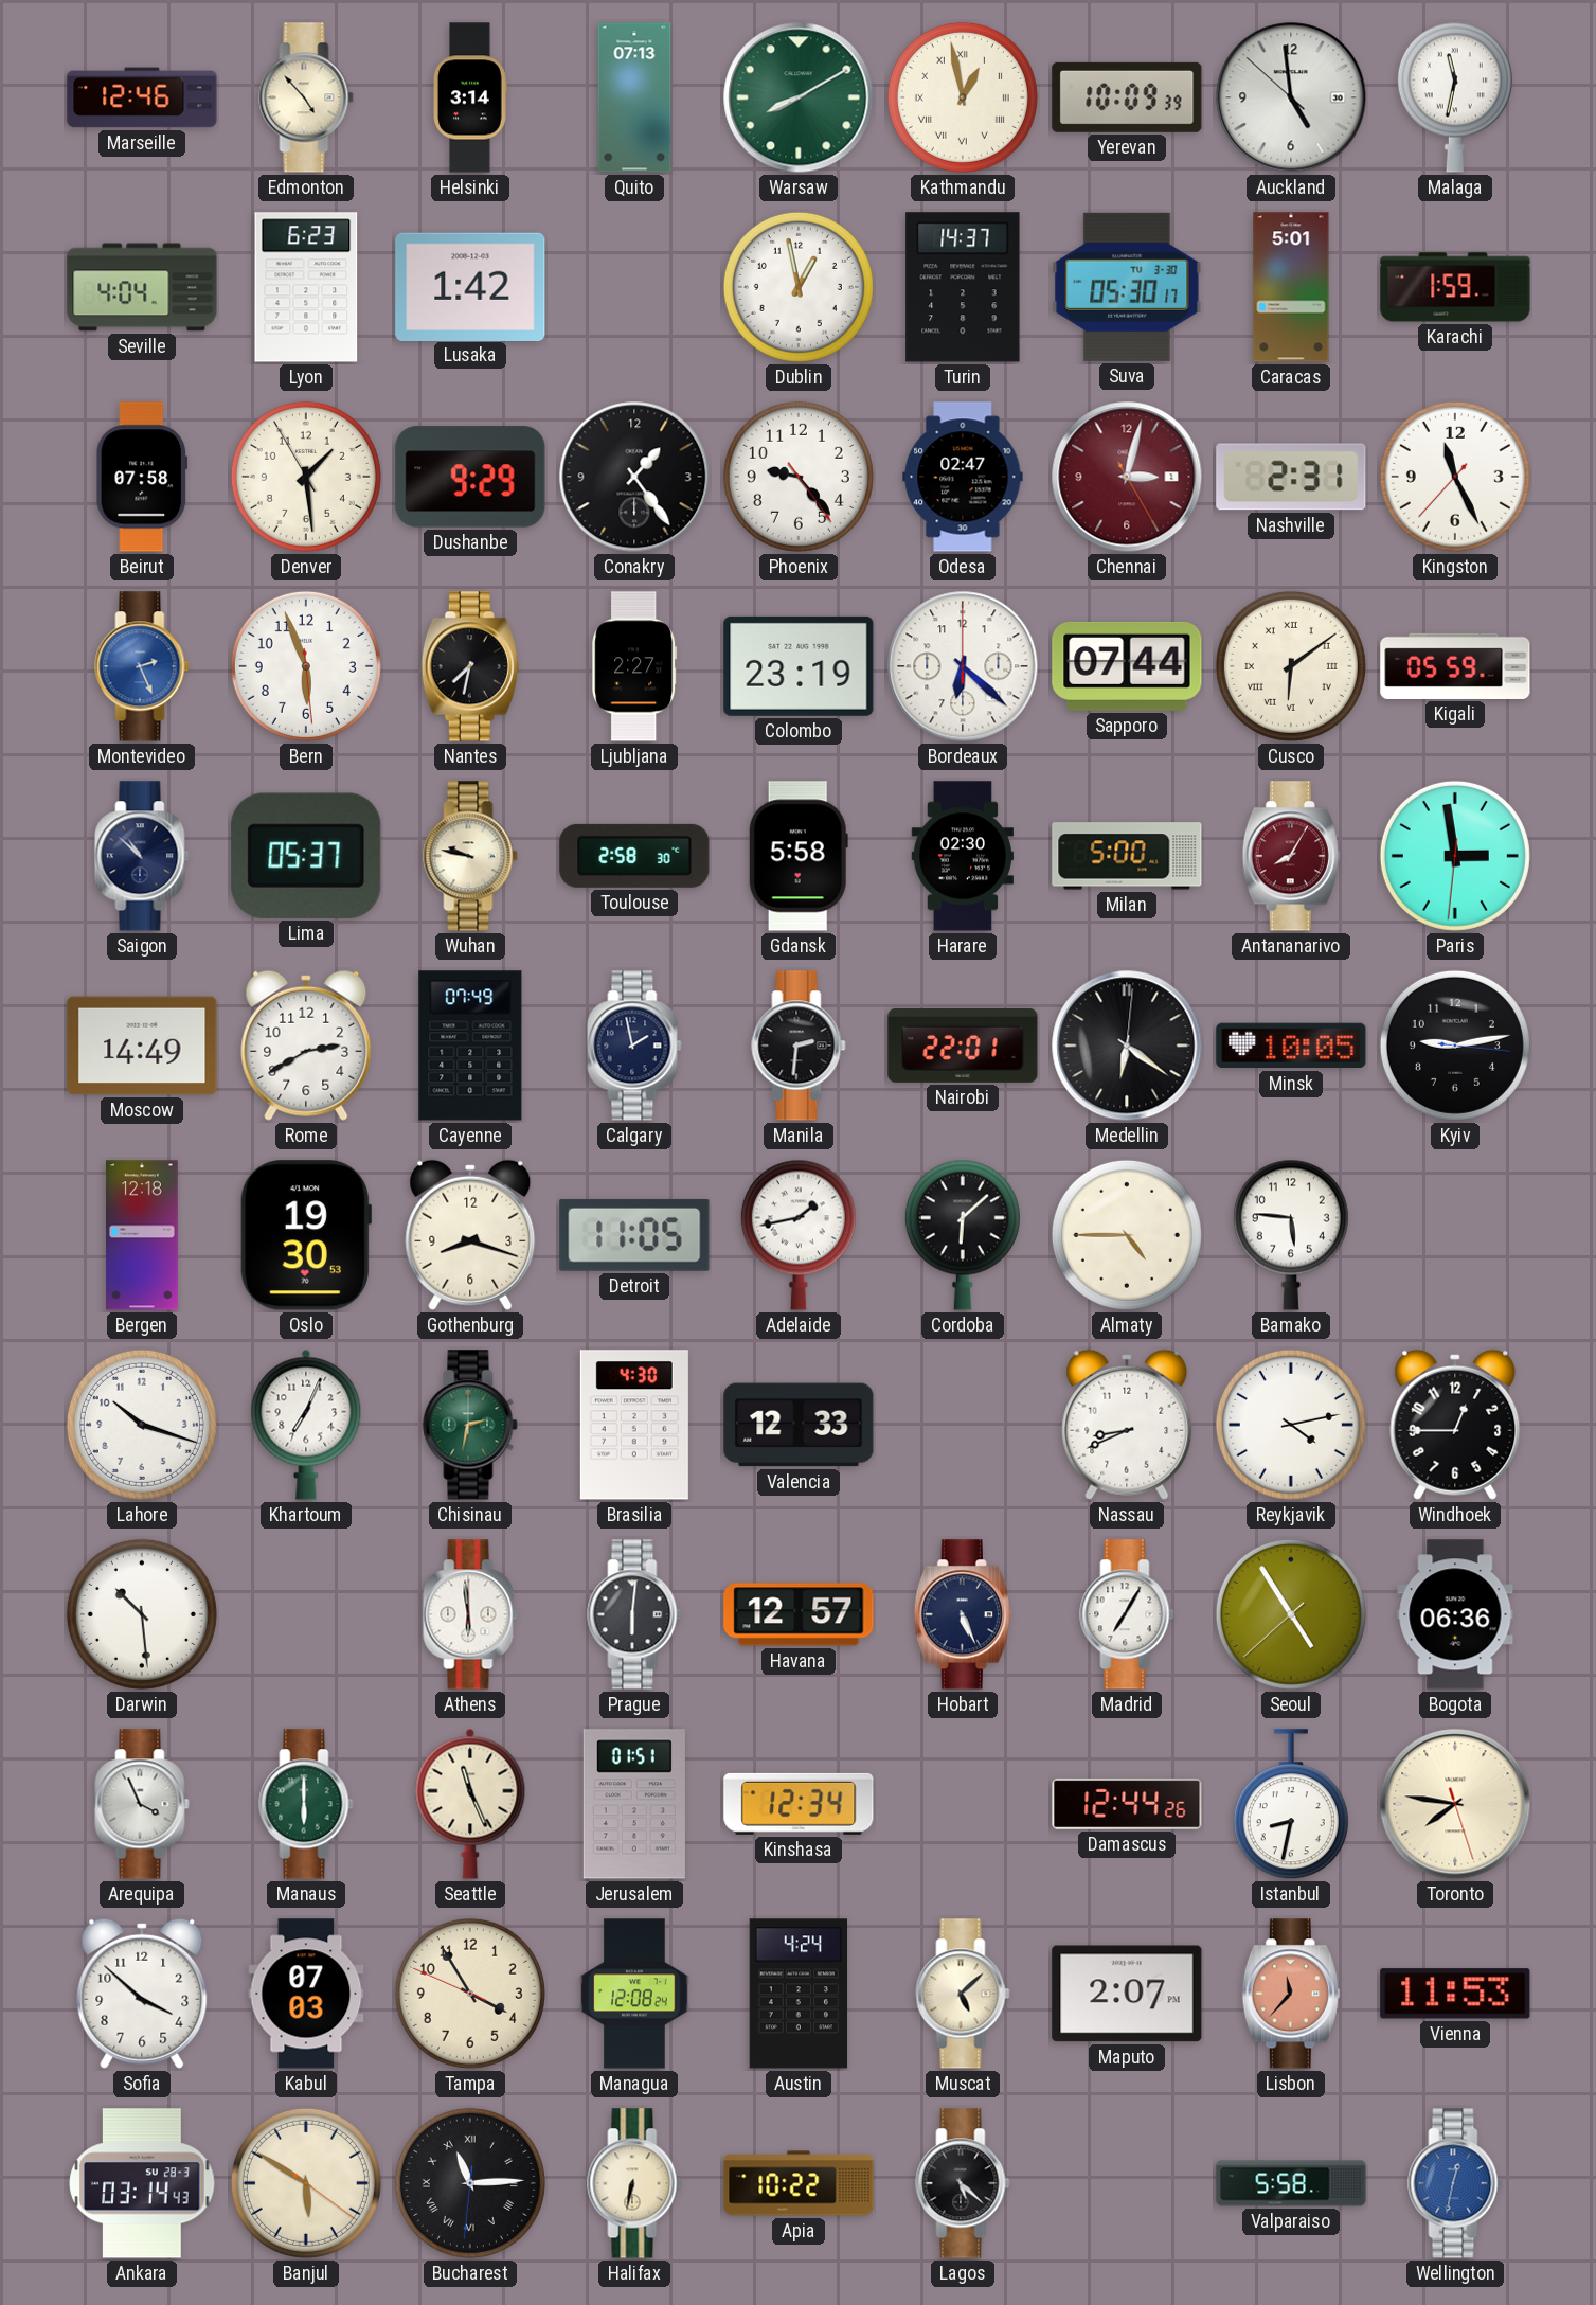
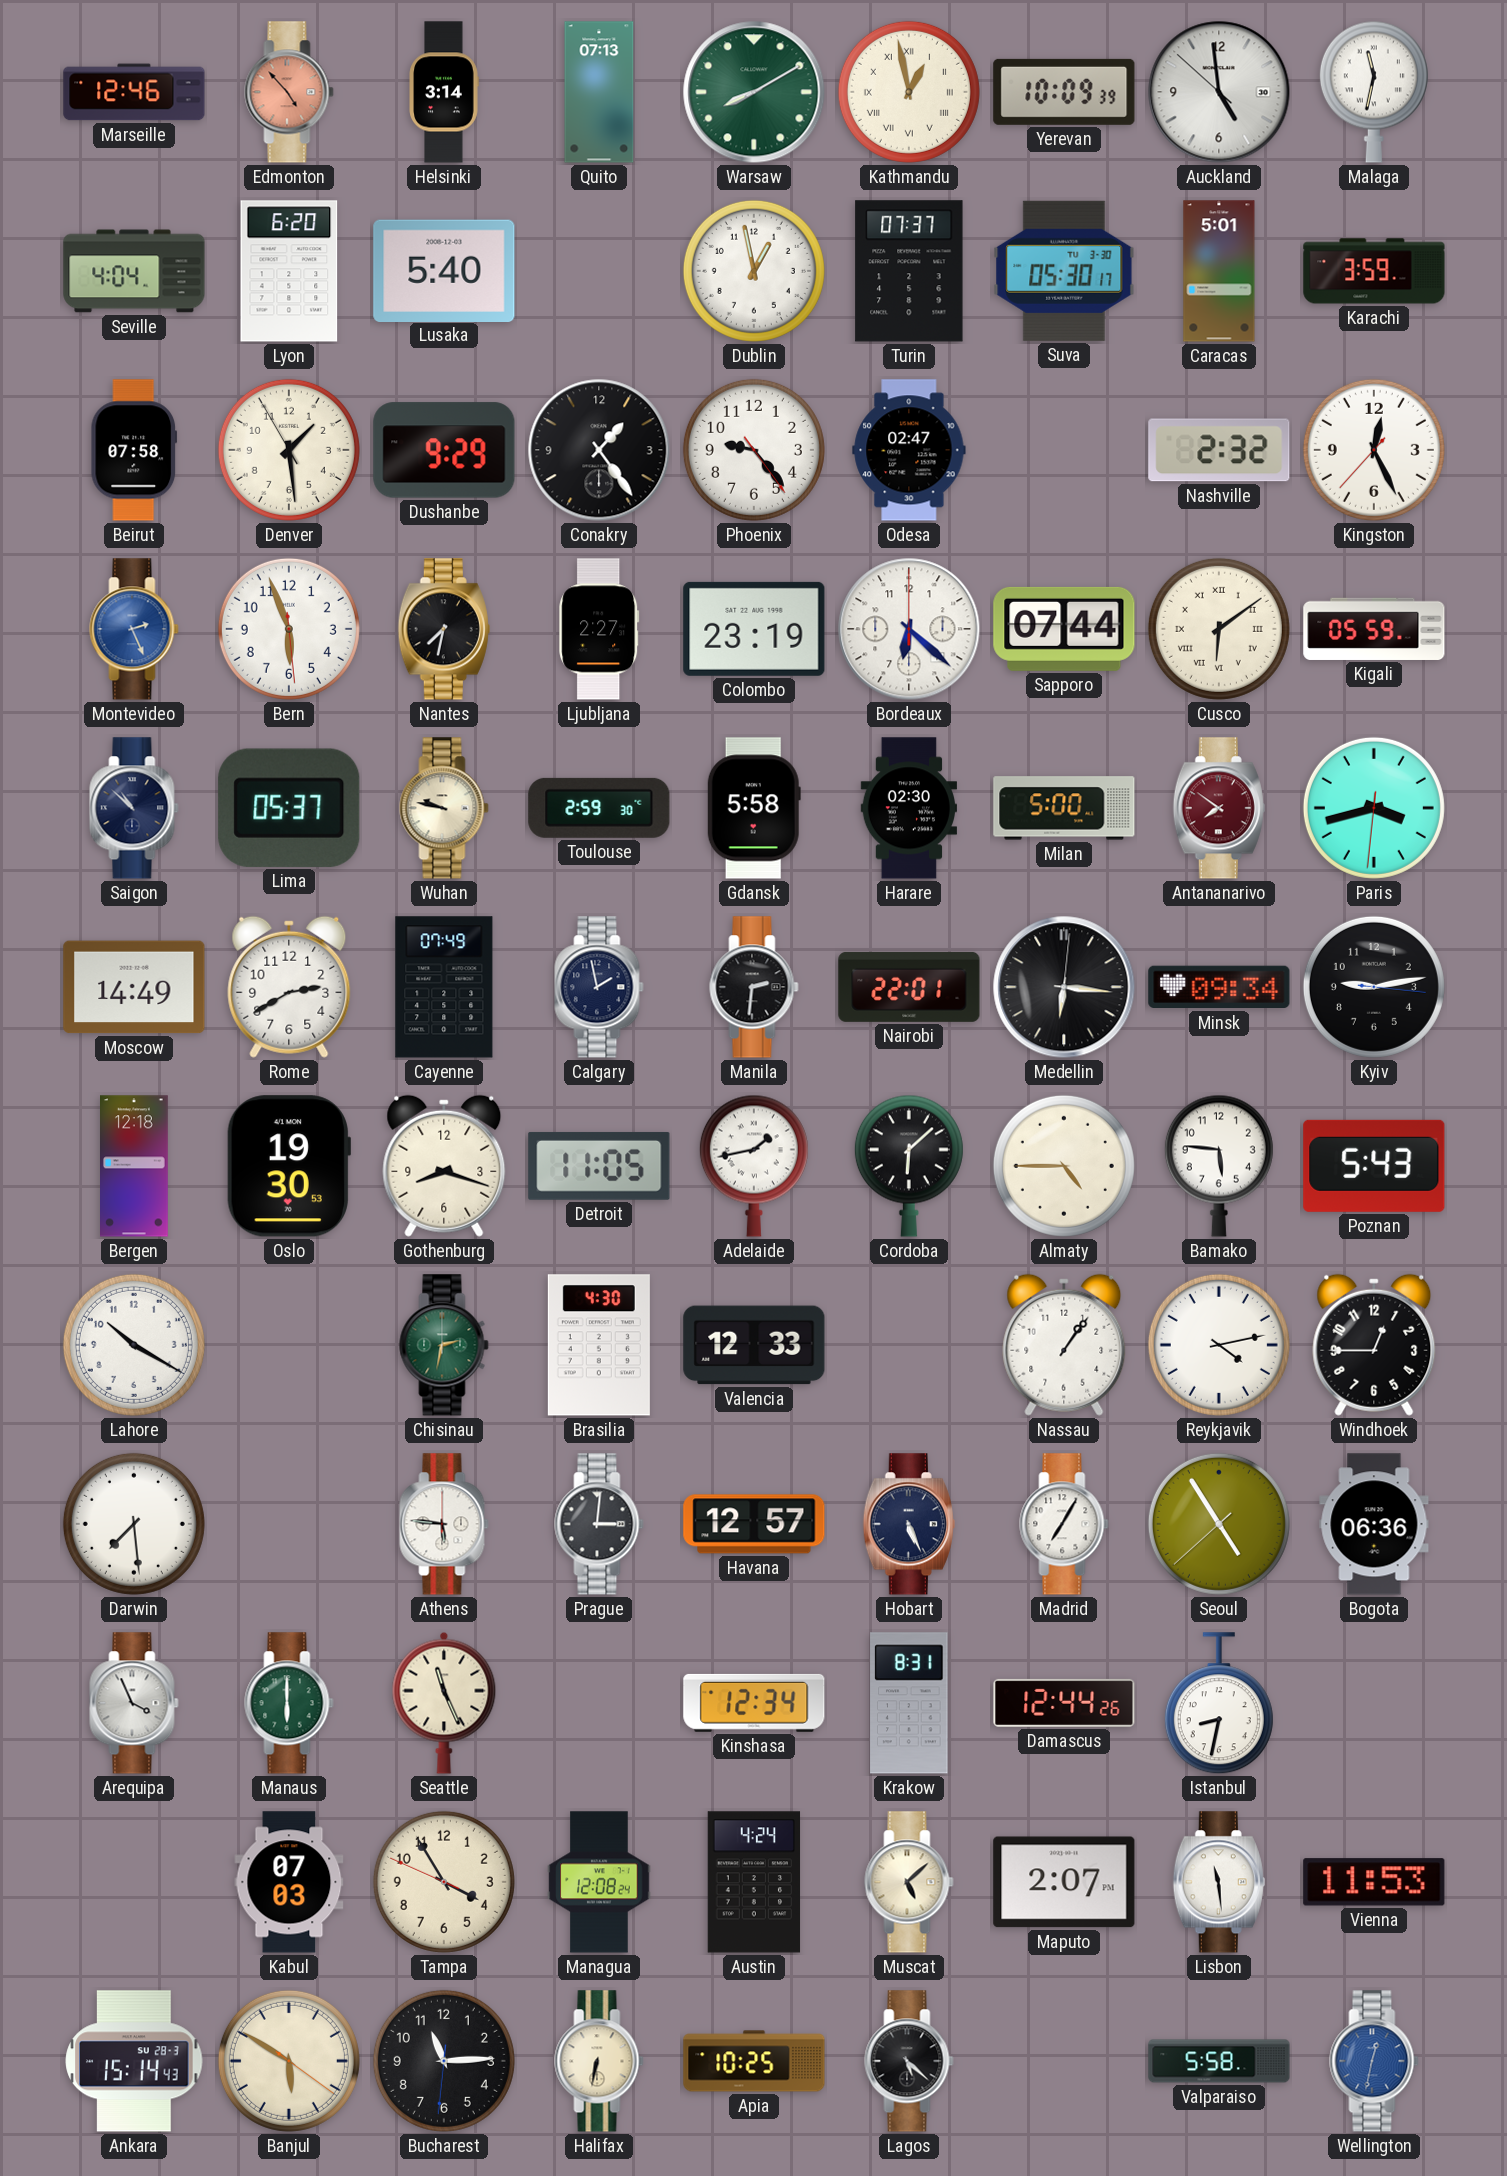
Edmonton dial: cream -> salmon (289, 92)
Lyon: 6:23 -> 6:20 (289, 271)
Lusaka: 1:42 -> 5:40 (444, 270)
Turin: 14:37 -> 07:37 (909, 271)
Karachi: 1:59 -> 3:59 (1374, 271)
Chennai: 3:02 -> none (1127, 477)
Nashville: 2:31 -> 2:32 (1219, 450)
Kingston: 11:25 -> 12:25 (1374, 450)
Toulouse: 2:58 -> 2:59 (599, 808)
Antananarivo: 8:05 -> 7:51 (1219, 808)
Paris: 2:58 -> 3:42 (1374, 808)
Medellin: 6:21 -> 6:16 (1064, 987)
Minsk: 10:05 -> 09:34 (1219, 987)
Poznan: none -> 5:43 (1374, 1166)
Lahore: 10:18 -> 10:20 (134, 1345)
Khartoum: 7:04 -> none (306, 1425)
Nassau: 8:41 -> 1:06 (1064, 1345)
Darwin: 10:29 -> 7:29 (134, 1524)
Athens: 5:59 -> 5:46 (444, 1524)
Prague: 6:01 -> 3:01 (599, 1524)
Jerusalem: 01:51 -> none (634, 1804)
Krakow: none -> 8:31 (909, 1703)
Toronto: 7:46 -> none (1455, 1804)
Sofia: 3:52 -> none (142, 1994)
Lisbon: 11:37 -> 11:29 (1219, 1882)
Lisbon dial: salmon -> white (1219, 1882)
Ankara: 03:14 -> 15:14 (134, 2061)
Bucharest numerals: Roman -> Arabic (444, 2061)
Apia: 10:22 -> 10:25 (754, 2061)
